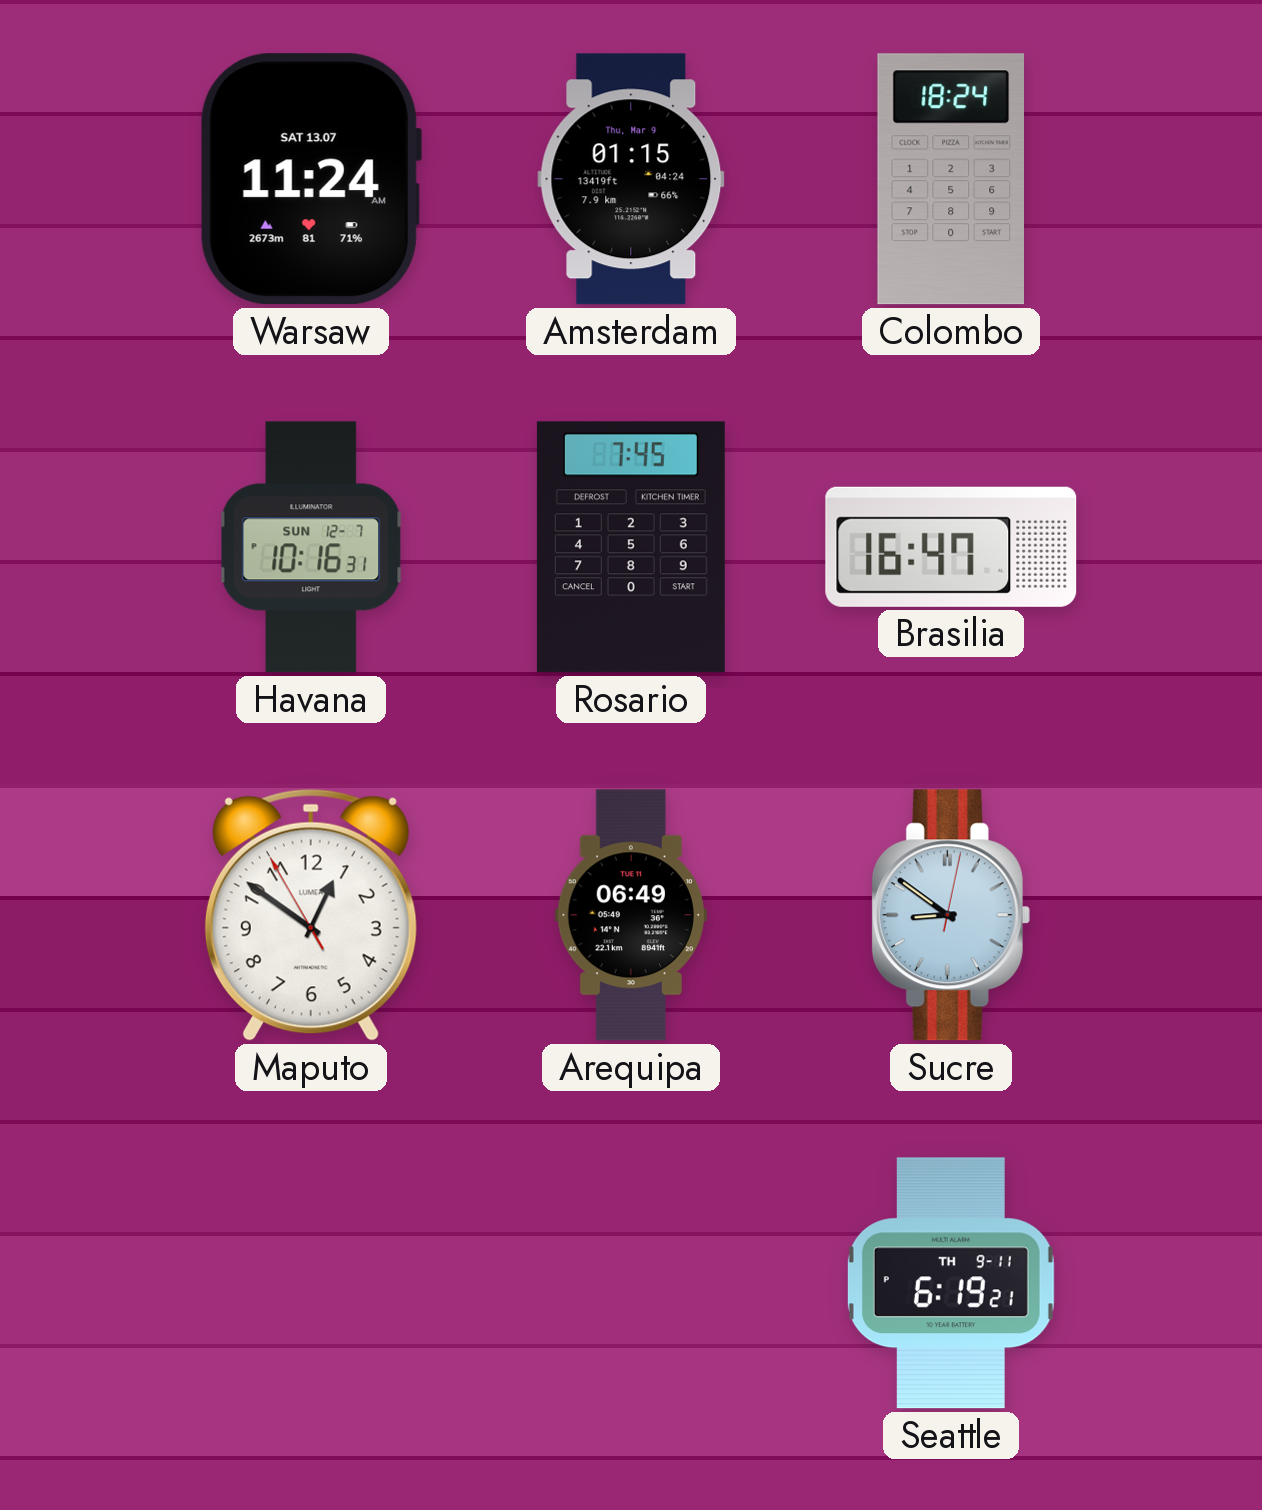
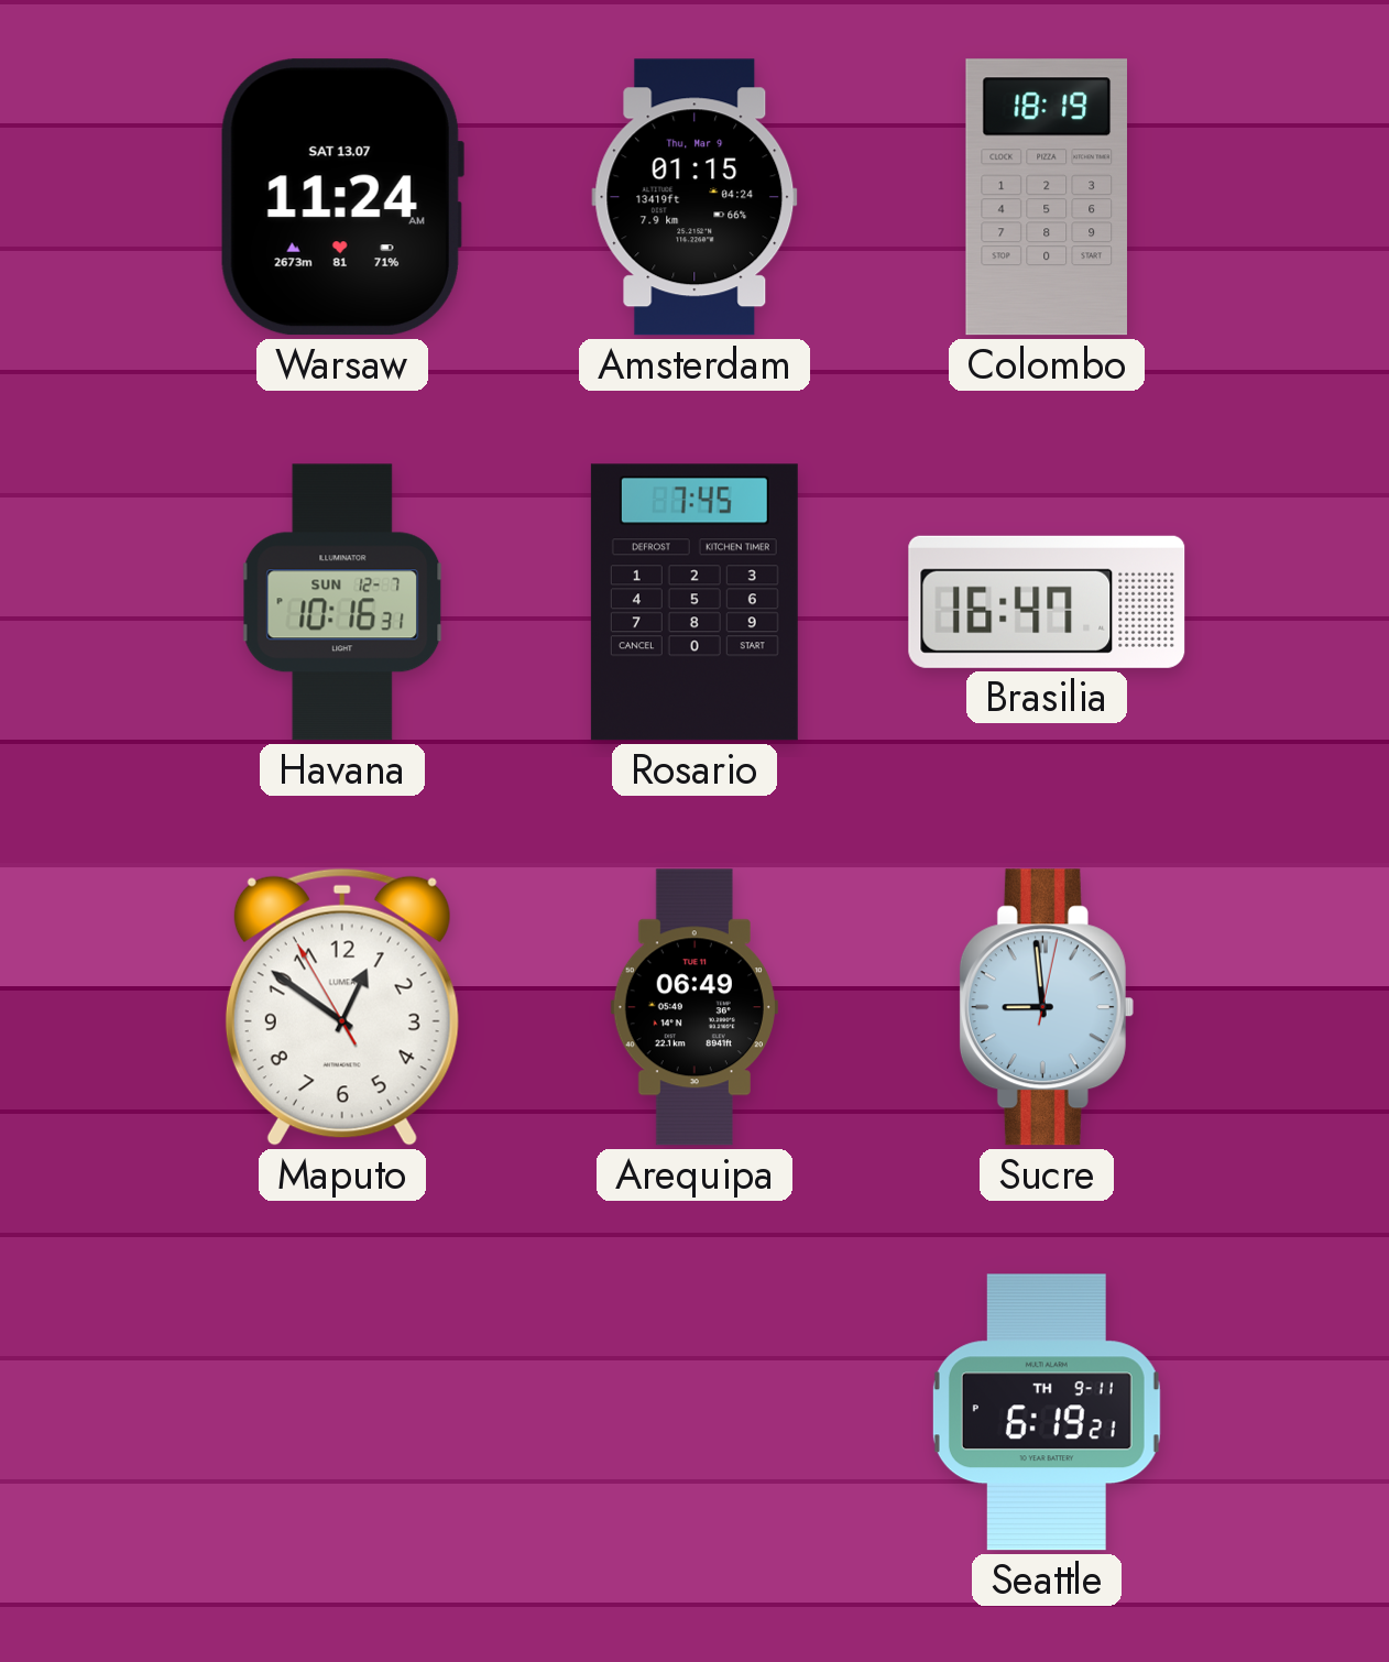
Colombo: 18:24 -> 18:19 (1047, 197)
Sucre: 8:51 -> 8:59 (1047, 1007)
